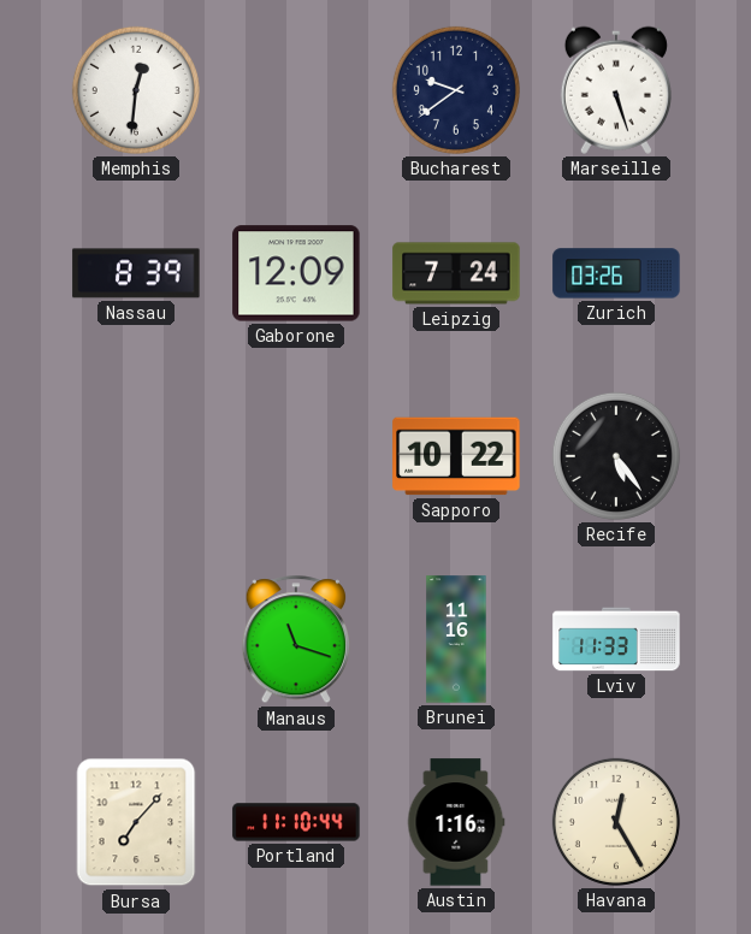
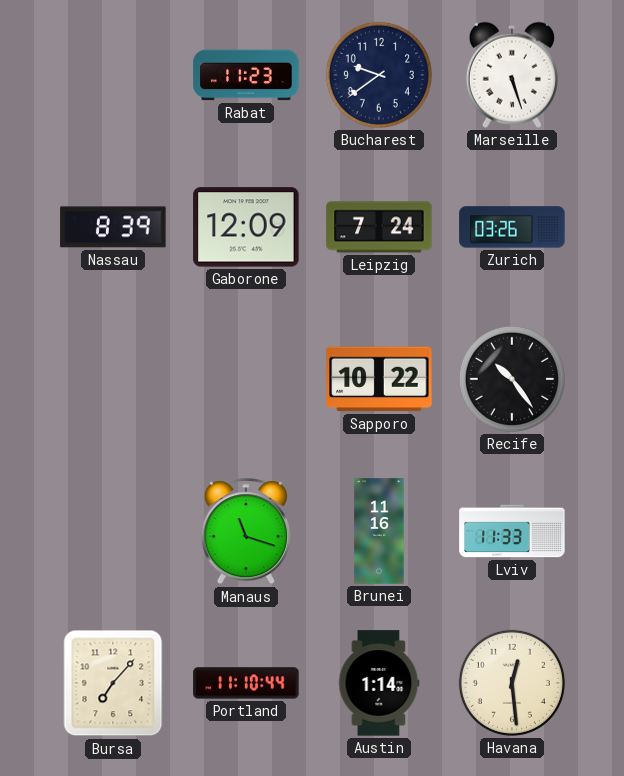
Memphis: 12:31 -> none (136, 90)
Rabat: none -> 11:23 (246, 75)
Recife: 5:24 -> 10:24 (512, 379)
Austin: 1:16 -> 1:14 (379, 683)
Havana: 12:25 -> 12:29 (512, 683)
